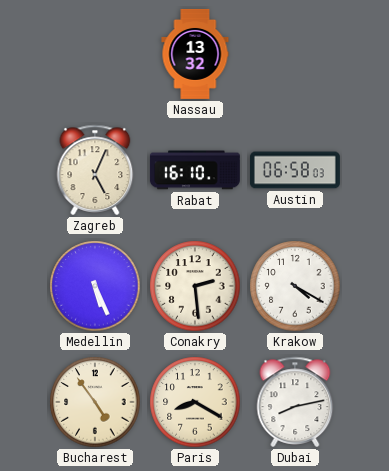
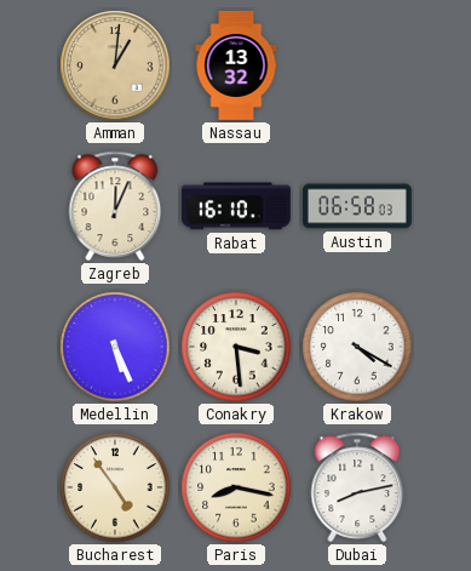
Amman: none -> 1:01 (115, 65)
Zagreb: 5:04 -> 12:04 (115, 206)
Conakry: 2:29 -> 3:29 (236, 347)
Paris: 8:20 -> 8:17 (236, 487)
